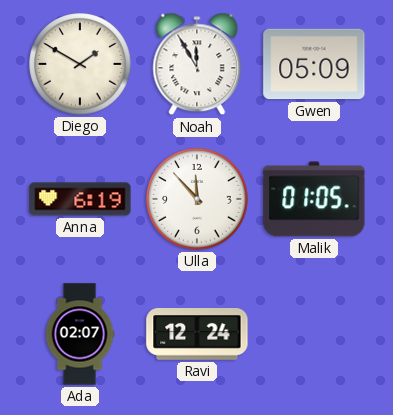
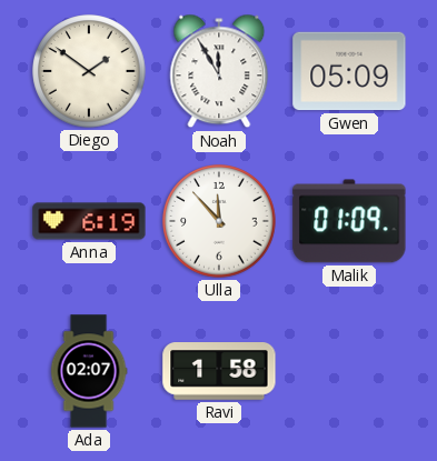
Diego: 1:50 -> 1:51 (89, 71)
Malik: 01:05 -> 01:09 (349, 221)
Ravi: 12:24 -> 1:58 (219, 372)
